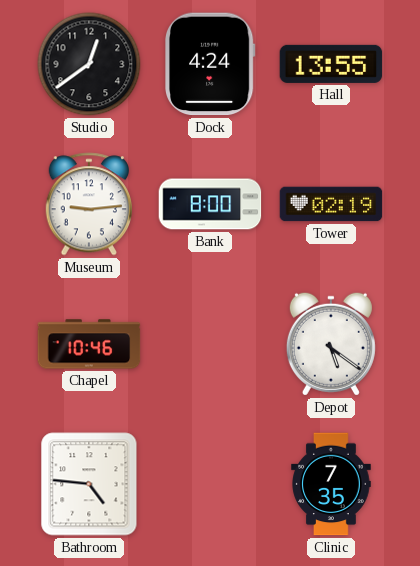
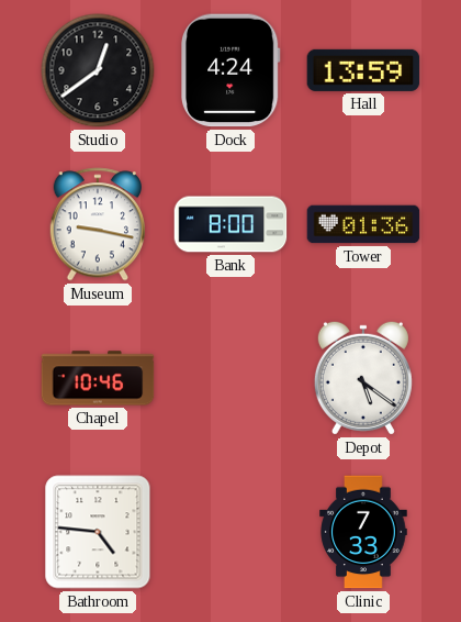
Hall: 13:55 -> 13:59 (363, 70)
Museum: 9:14 -> 9:17 (97, 224)
Tower: 02:19 -> 01:36 (363, 224)
Clinic: 7:35 -> 7:33 (363, 532)
